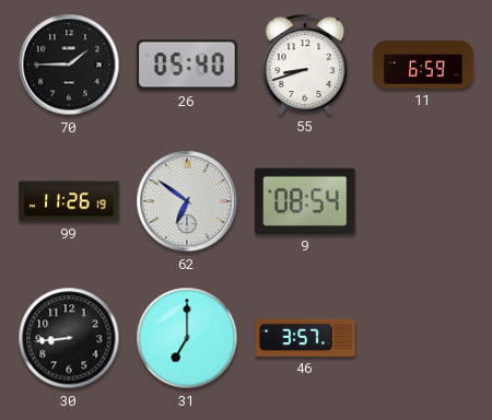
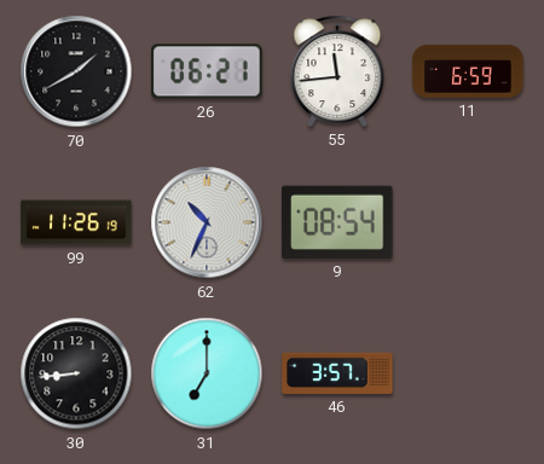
70: 1:45 -> 1:40 (76, 71)
26: 05:40 -> 06:21 (207, 71)
55: 8:42 -> 11:44 (337, 71)
62: 6:51 -> 10:34 (207, 222)
